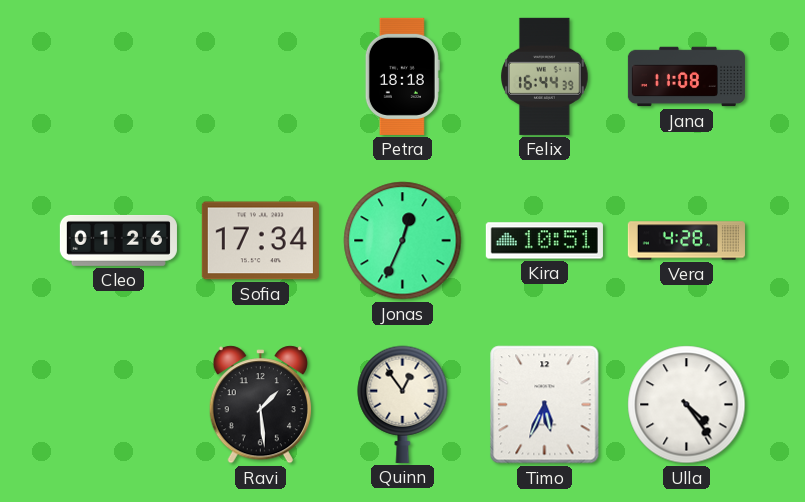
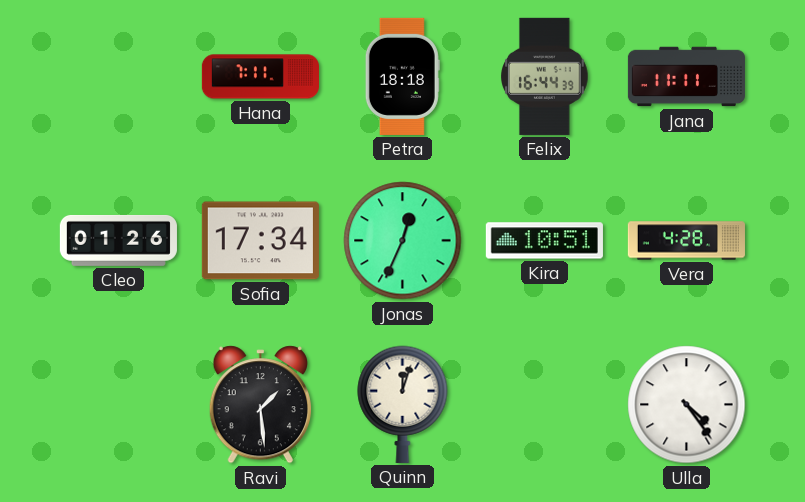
Hana: none -> 7:11 (260, 77)
Jana: 11:08 -> 11:11 (686, 77)
Quinn: 12:54 -> 12:03 (403, 404)
Timo: 5:34 -> none (545, 405)
